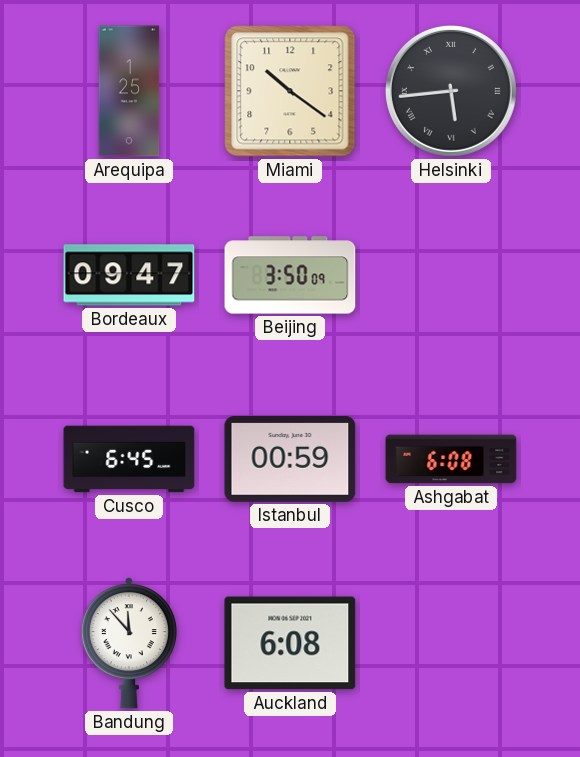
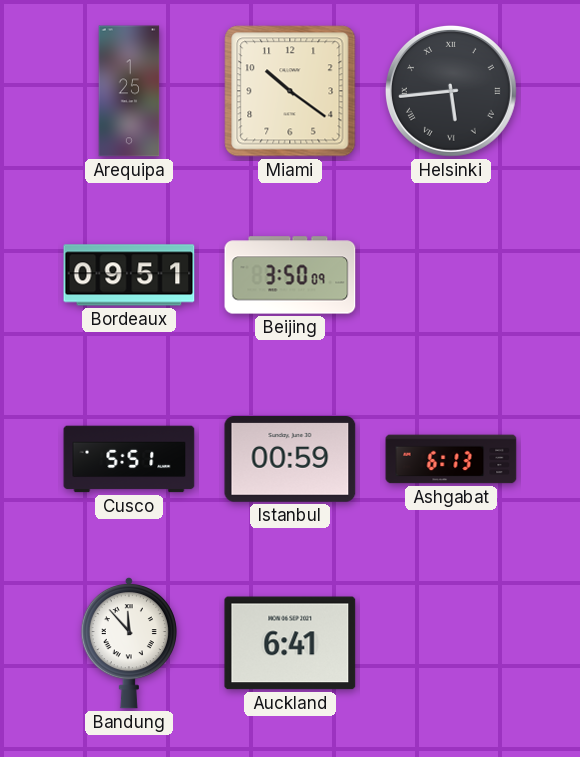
Bordeaux: 09:47 -> 09:51 (129, 275)
Cusco: 6:45 -> 5:51 (129, 459)
Ashgabat: 6:08 -> 6:13 (451, 459)
Auckland: 6:08 -> 6:41 (290, 643)
